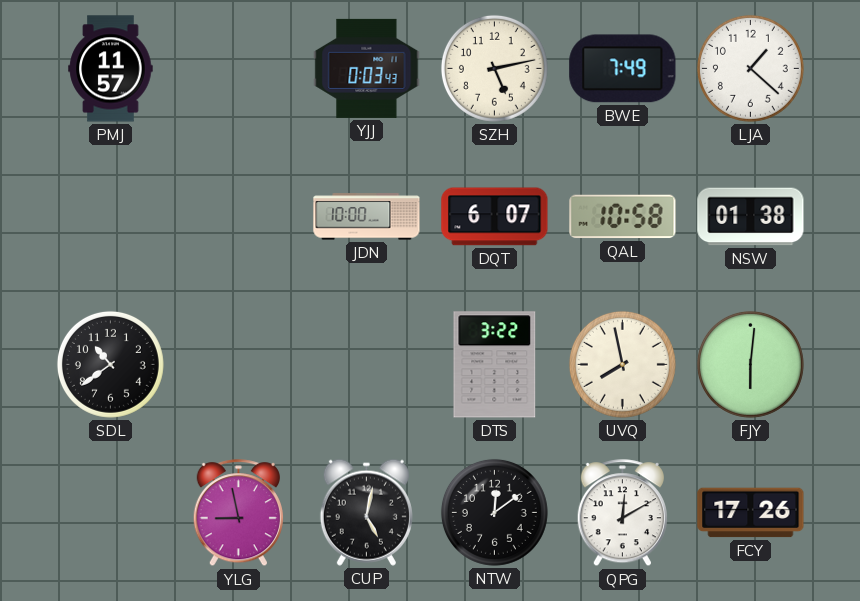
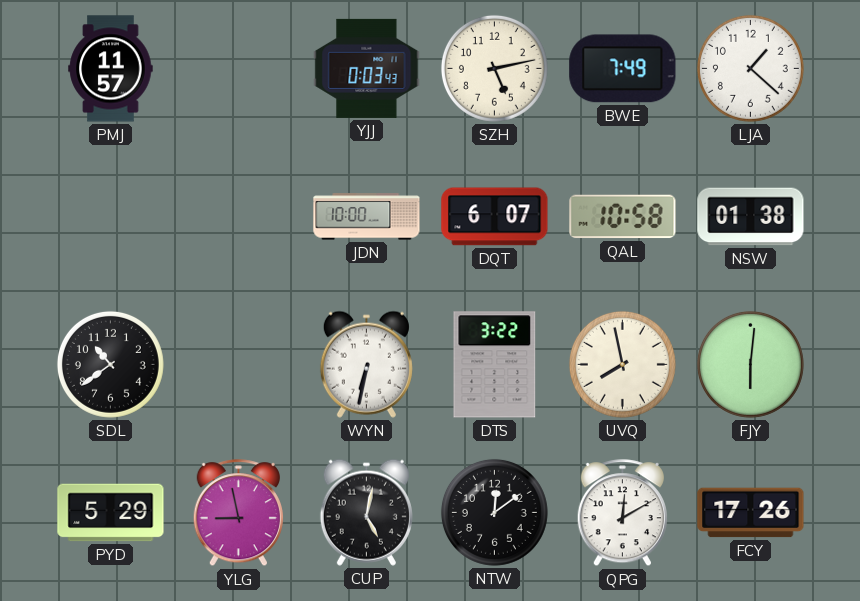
WYN: none -> 6:32 (366, 364)
PYD: none -> 5:29 (111, 513)
